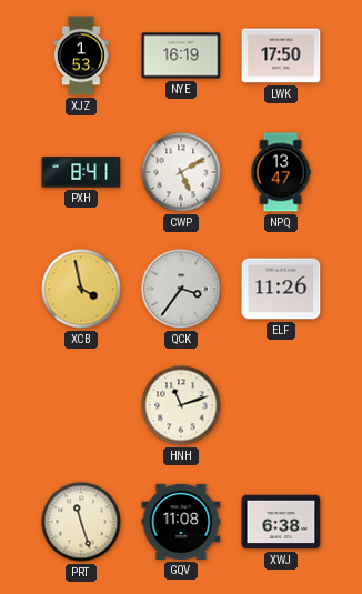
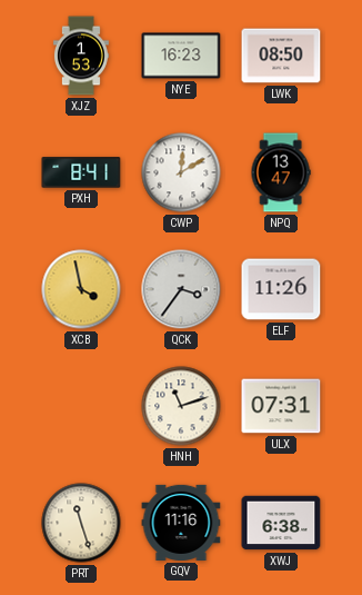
NYE: 16:19 -> 16:23 (181, 56)
LWK: 17:50 -> 08:50 (281, 56)
CWP: 5:10 -> 12:10 (181, 172)
ULX: none -> 07:31 (281, 406)
GQV: 11:08 -> 11:16 (181, 523)
